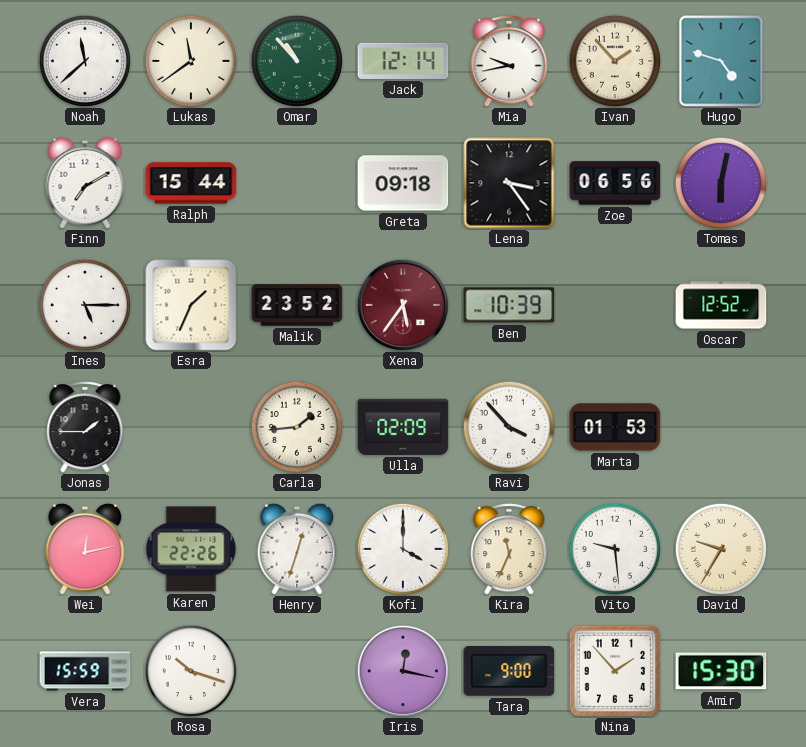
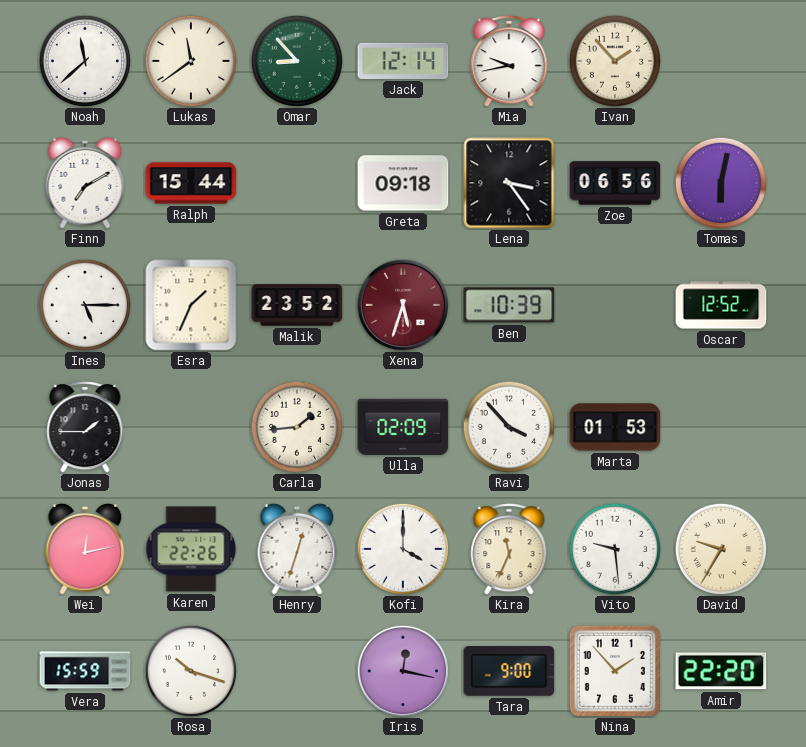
Omar: 10:53 -> 8:53 (296, 60)
Hugo: 4:48 -> none (721, 61)
Xena: 5:36 -> 5:33 (402, 304)
Amir: 15:30 -> 22:20 (721, 671)
